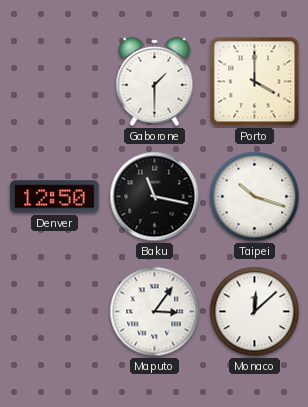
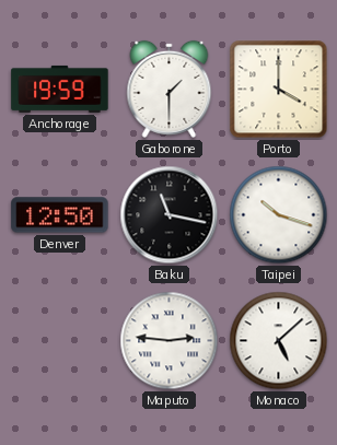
Anchorage: none -> 19:59 (60, 89)
Maputo: 3:06 -> 2:46 (170, 341)
Monaco: 12:08 -> 5:08 (279, 341)
